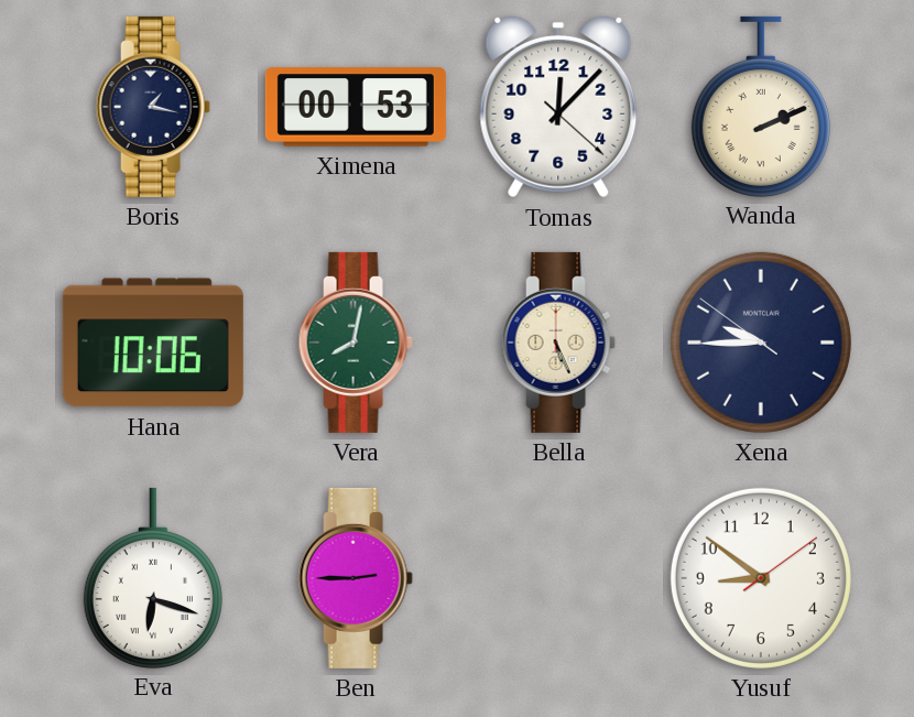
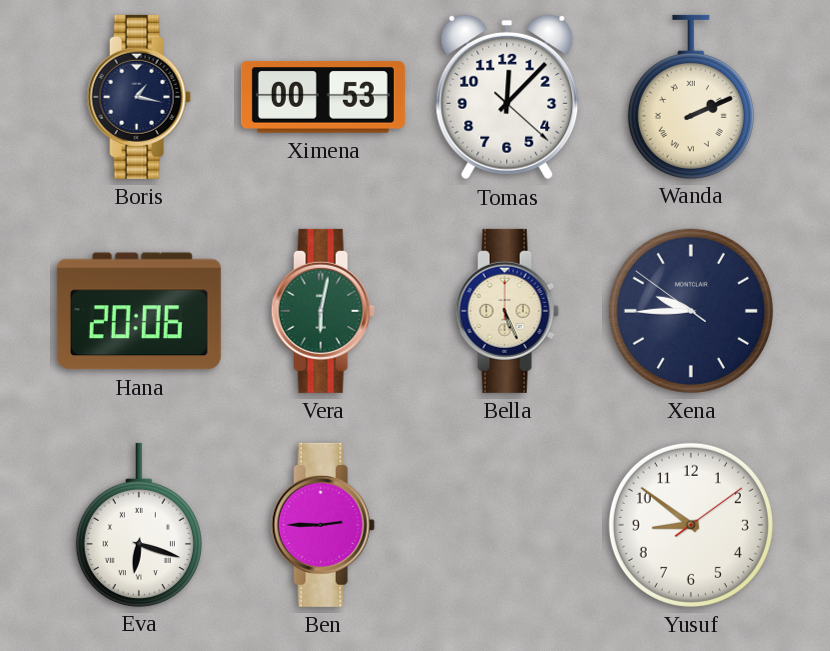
Hana: 10:06 -> 20:06 (139, 311)
Vera: 8:02 -> 6:02 (323, 311)
